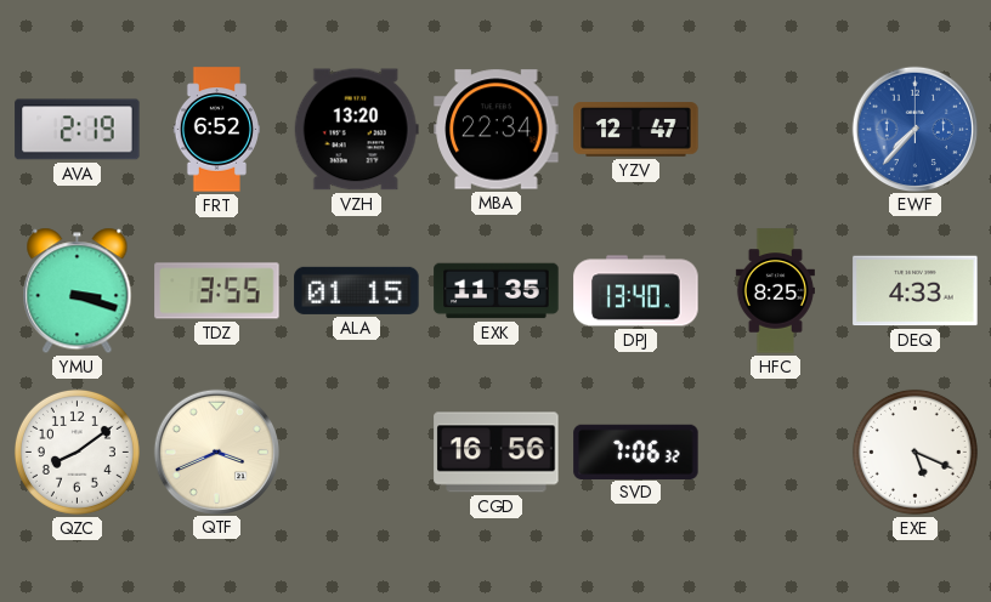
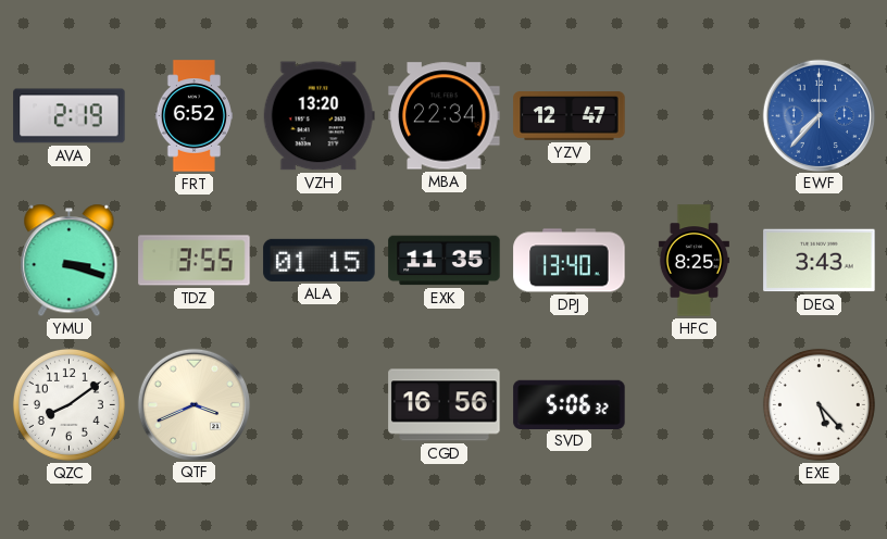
DEQ: 4:33 -> 3:43 (820, 261)
SVD: 7:06 -> 5:06 (570, 404)
EXE: 5:19 -> 5:23 (819, 404)
